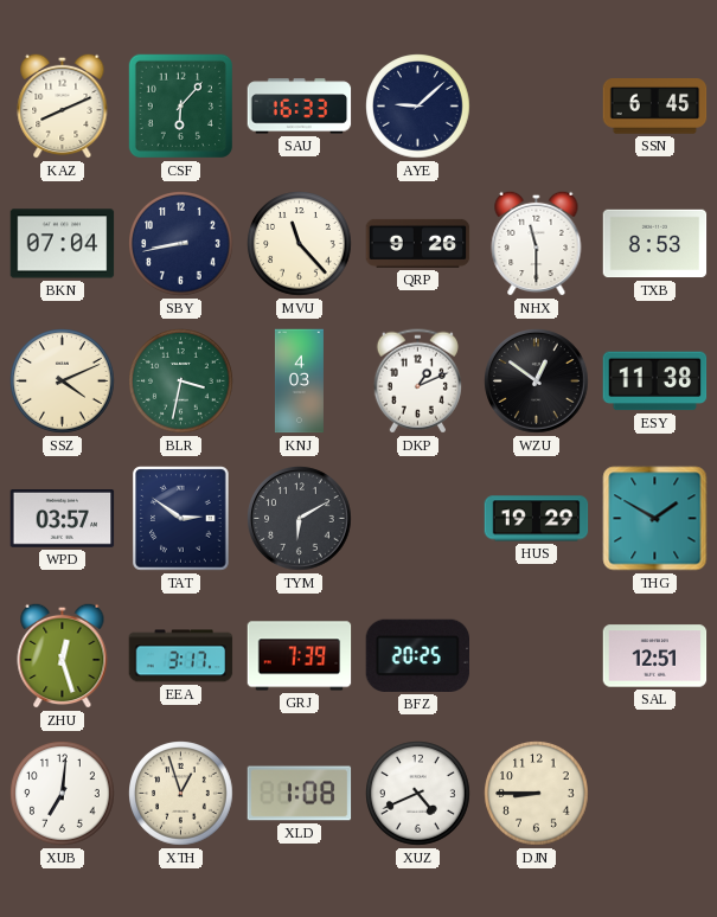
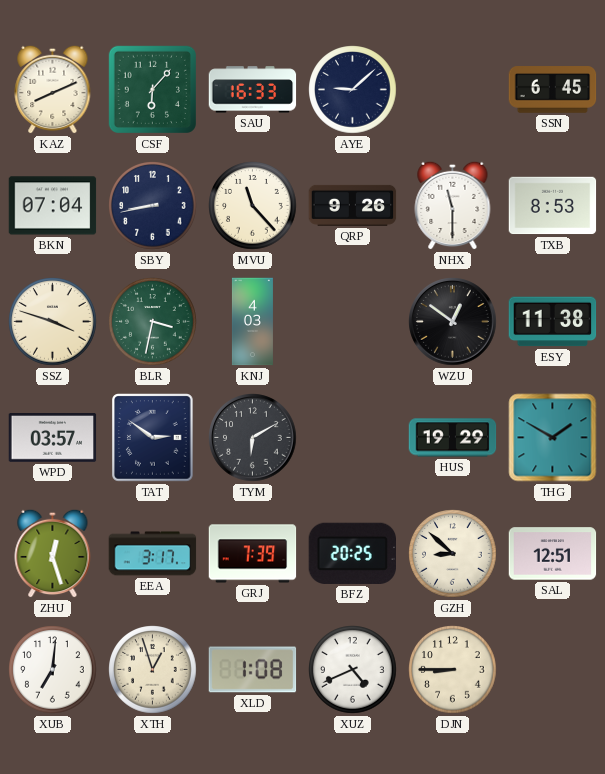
SSZ: 4:11 -> 3:48 (53, 322)
DKP: 1:11 -> none (417, 381)
GZH: none -> 8:52 (453, 554)
